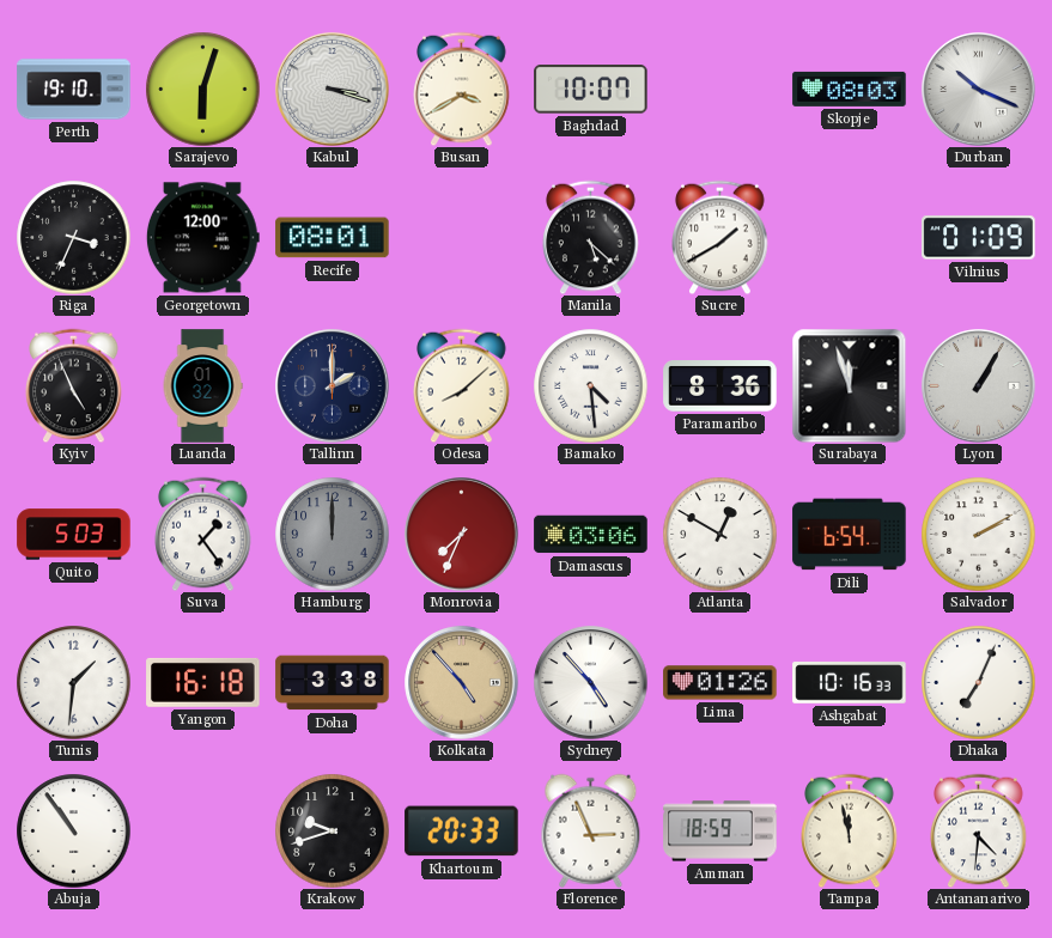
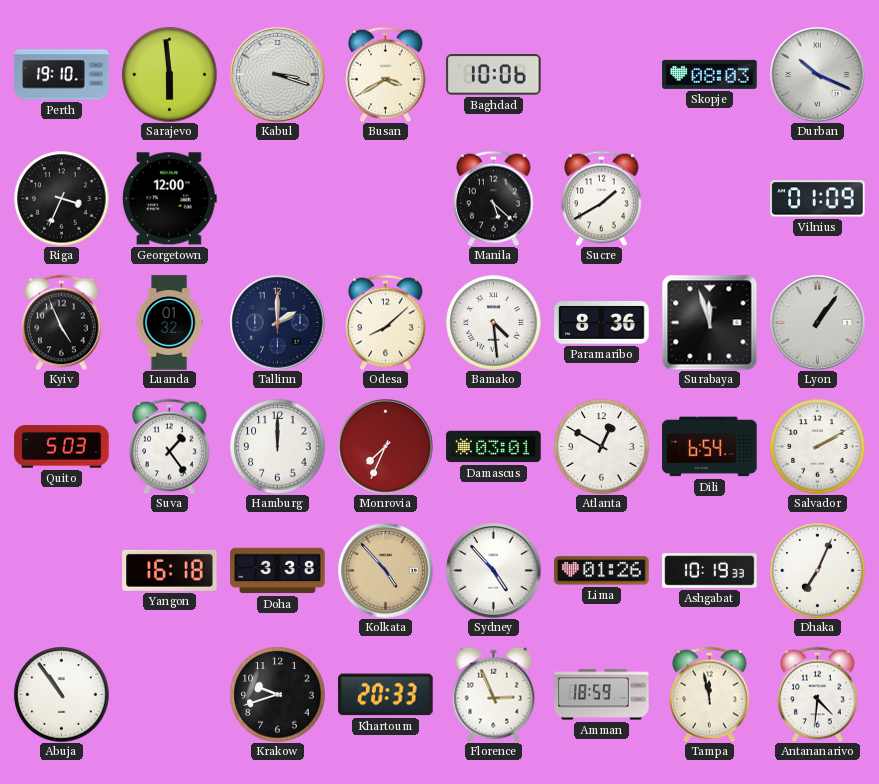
Sarajevo: 6:03 -> 5:59 (169, 74)
Baghdad: 10:07 -> 10:06 (494, 75)
Recife: 08:01 -> none (333, 238)
Lyon: 1:05 -> 1:06 (818, 323)
Hamburg dial: grey -> white (277, 446)
Damascus: 03:06 -> 03:01 (494, 447)
Tunis: 1:31 -> none (73, 682)
Ashgabat: 10:16 -> 10:19 (710, 571)
